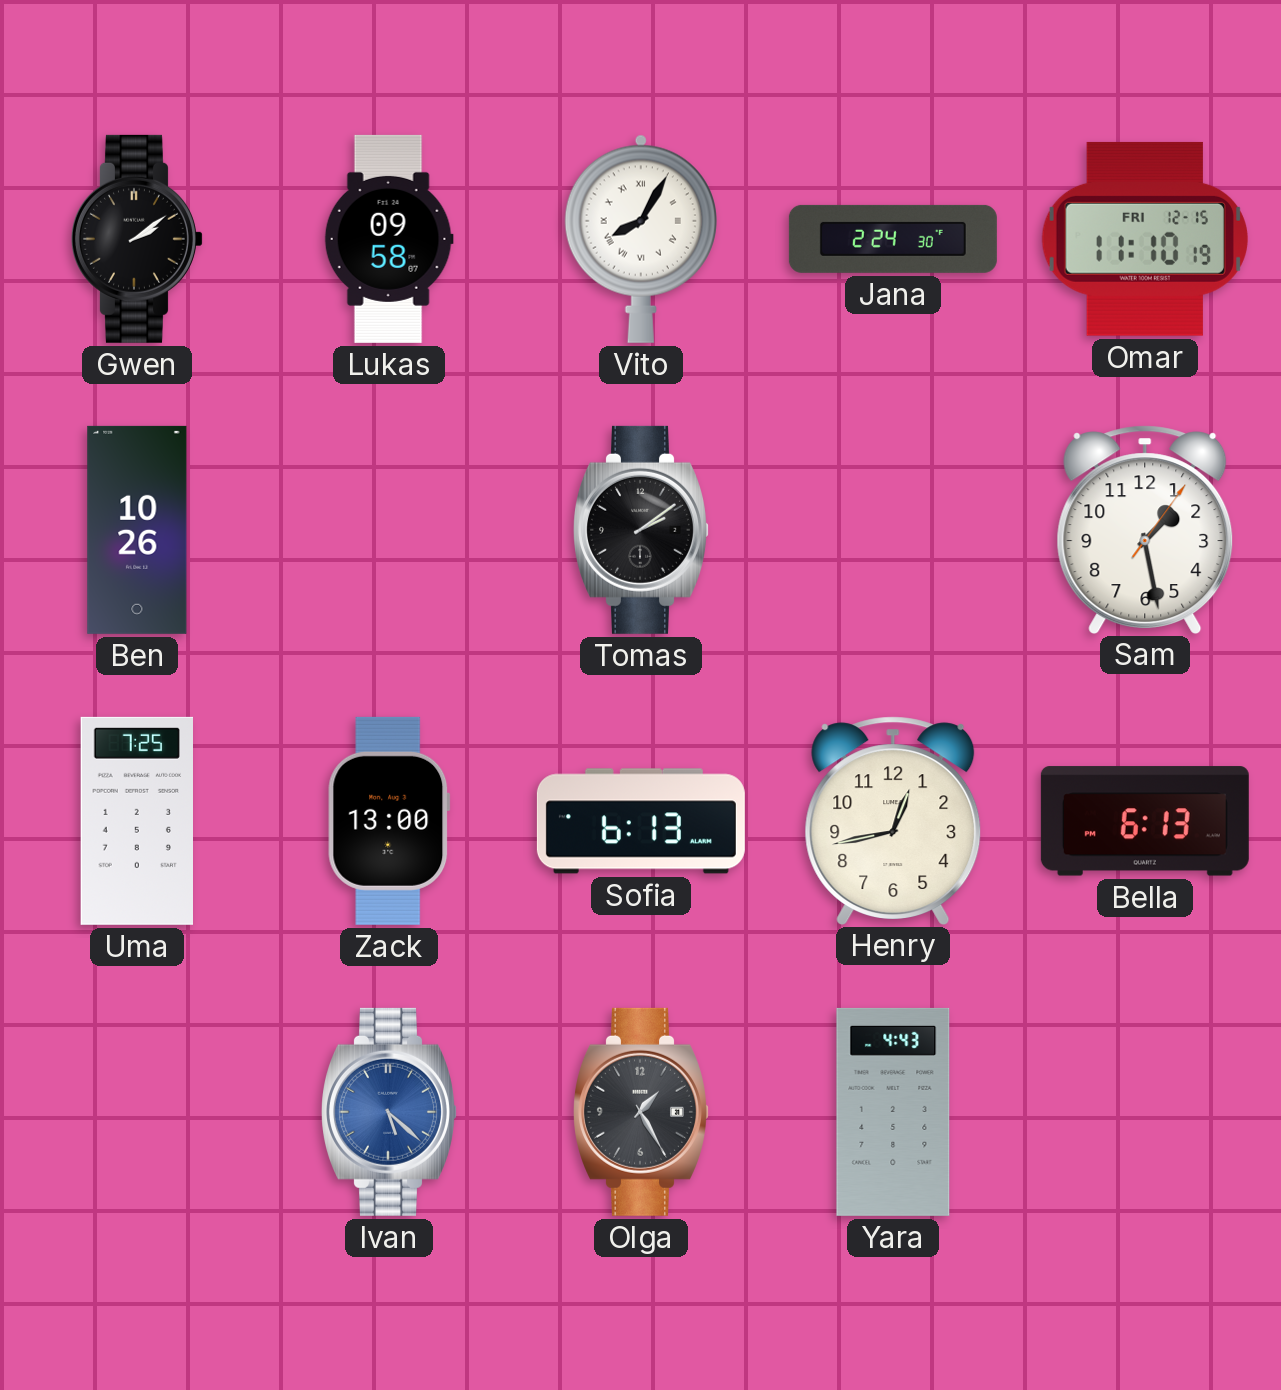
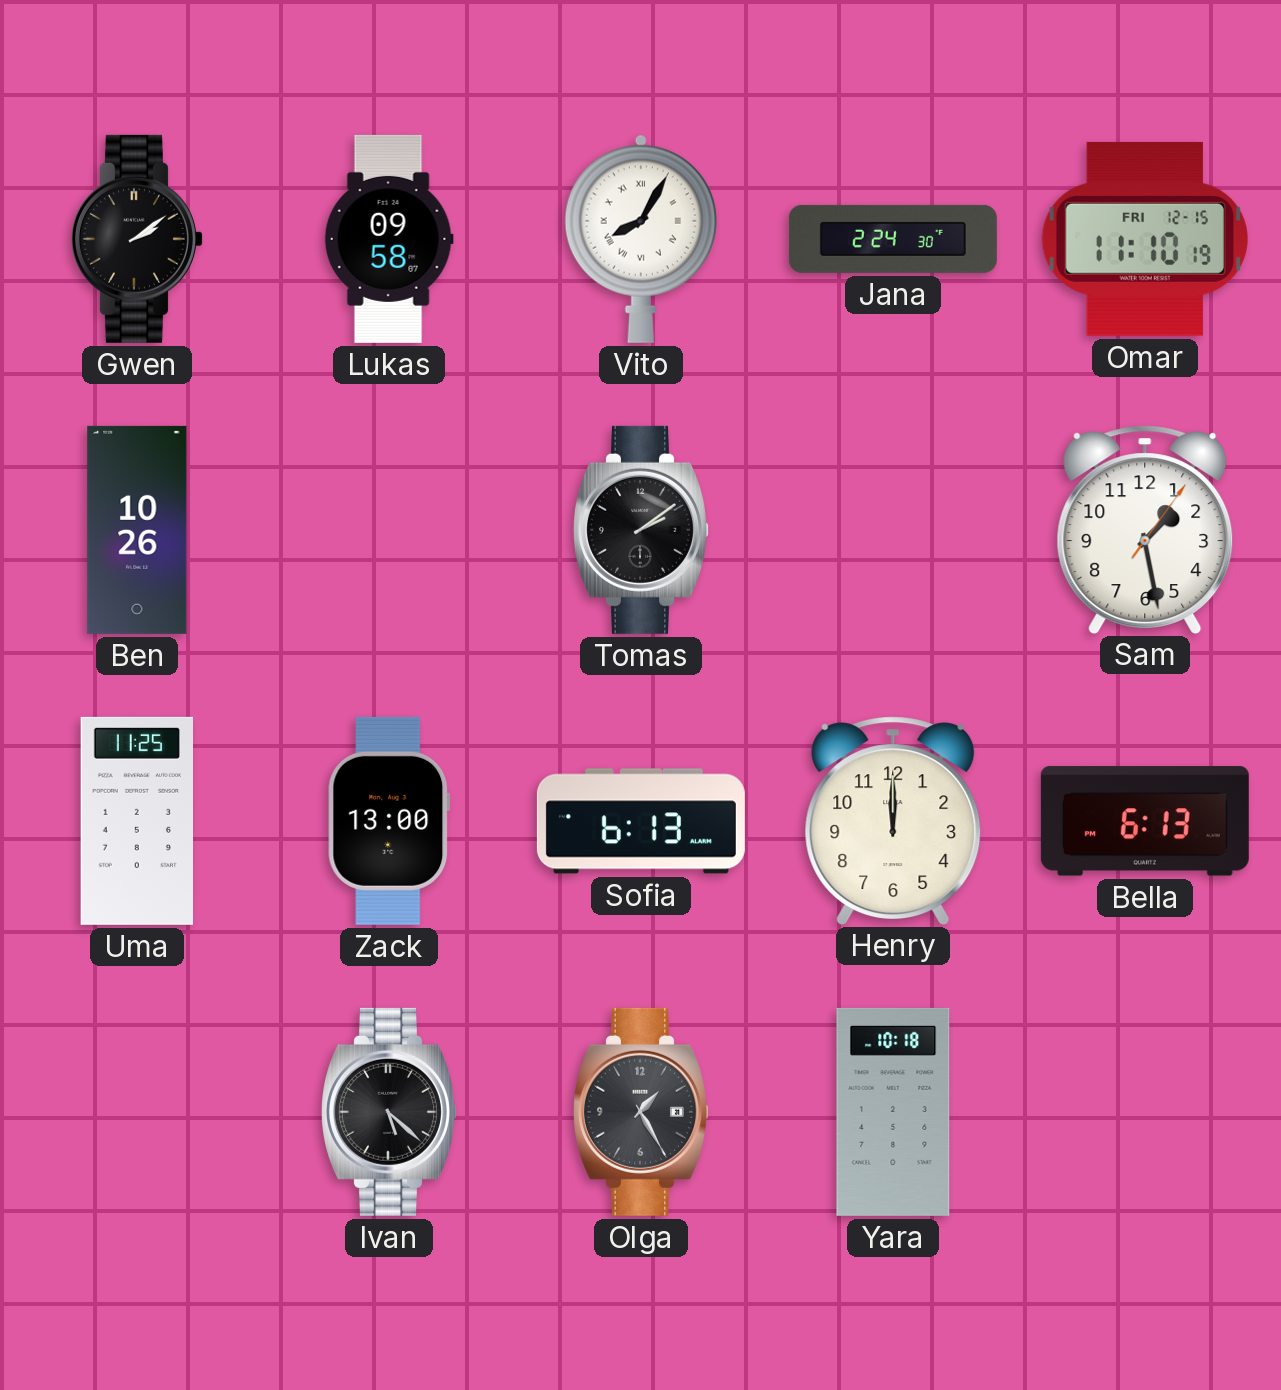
Uma: 7:25 -> 11:25 (136, 821)
Henry: 12:43 -> 12:00 (893, 820)
Ivan dial: blue -> black (390, 1112)
Yara: 4:43 -> 10:18 (893, 1112)
